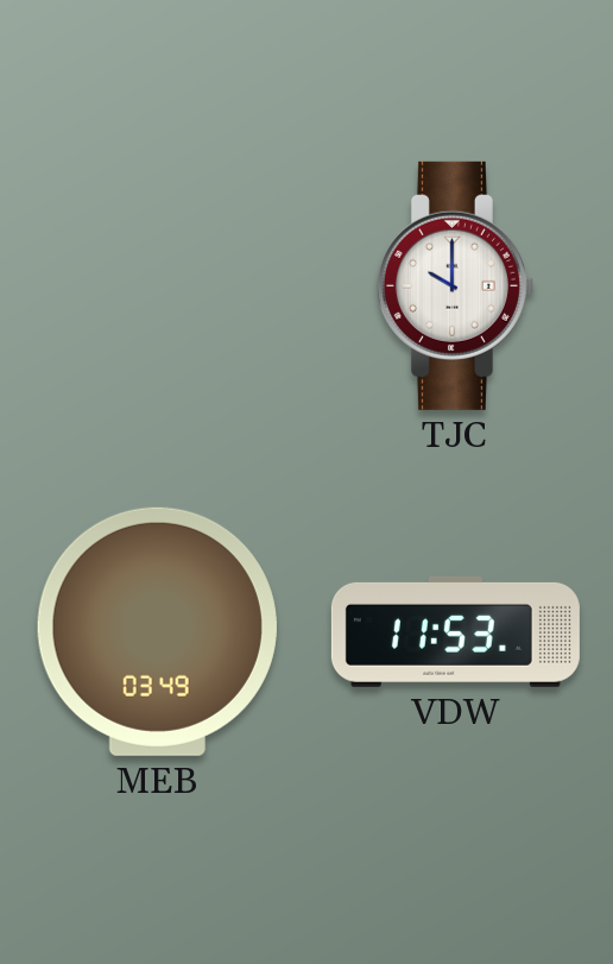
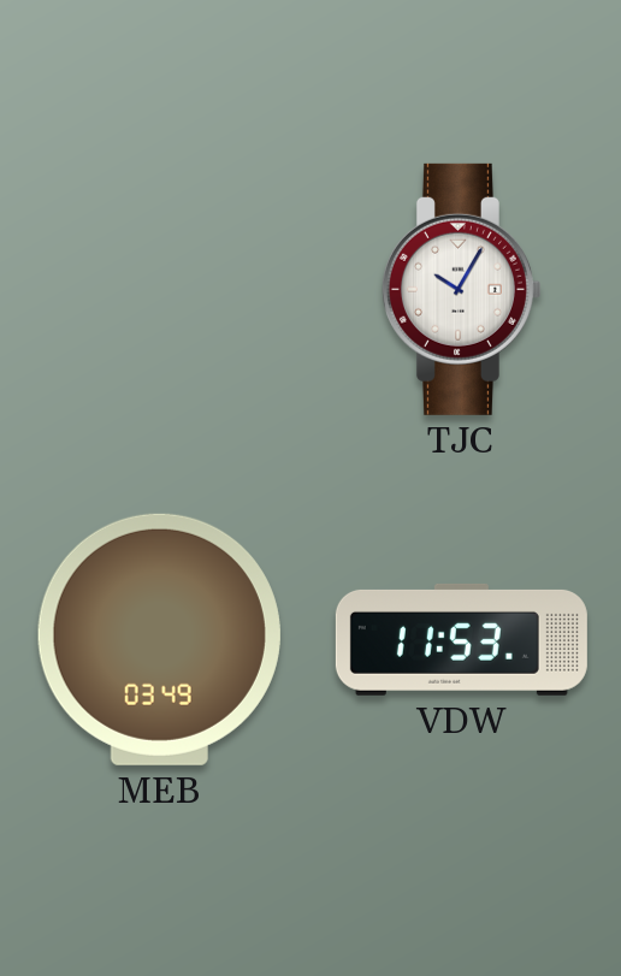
TJC: 10:00 -> 10:05 (461, 289)
